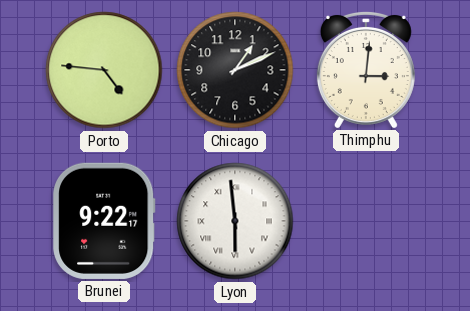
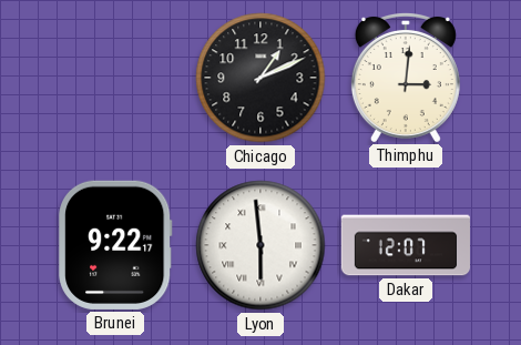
Porto: 4:46 -> none (104, 70)
Dakar: none -> 12:07 (405, 245)
